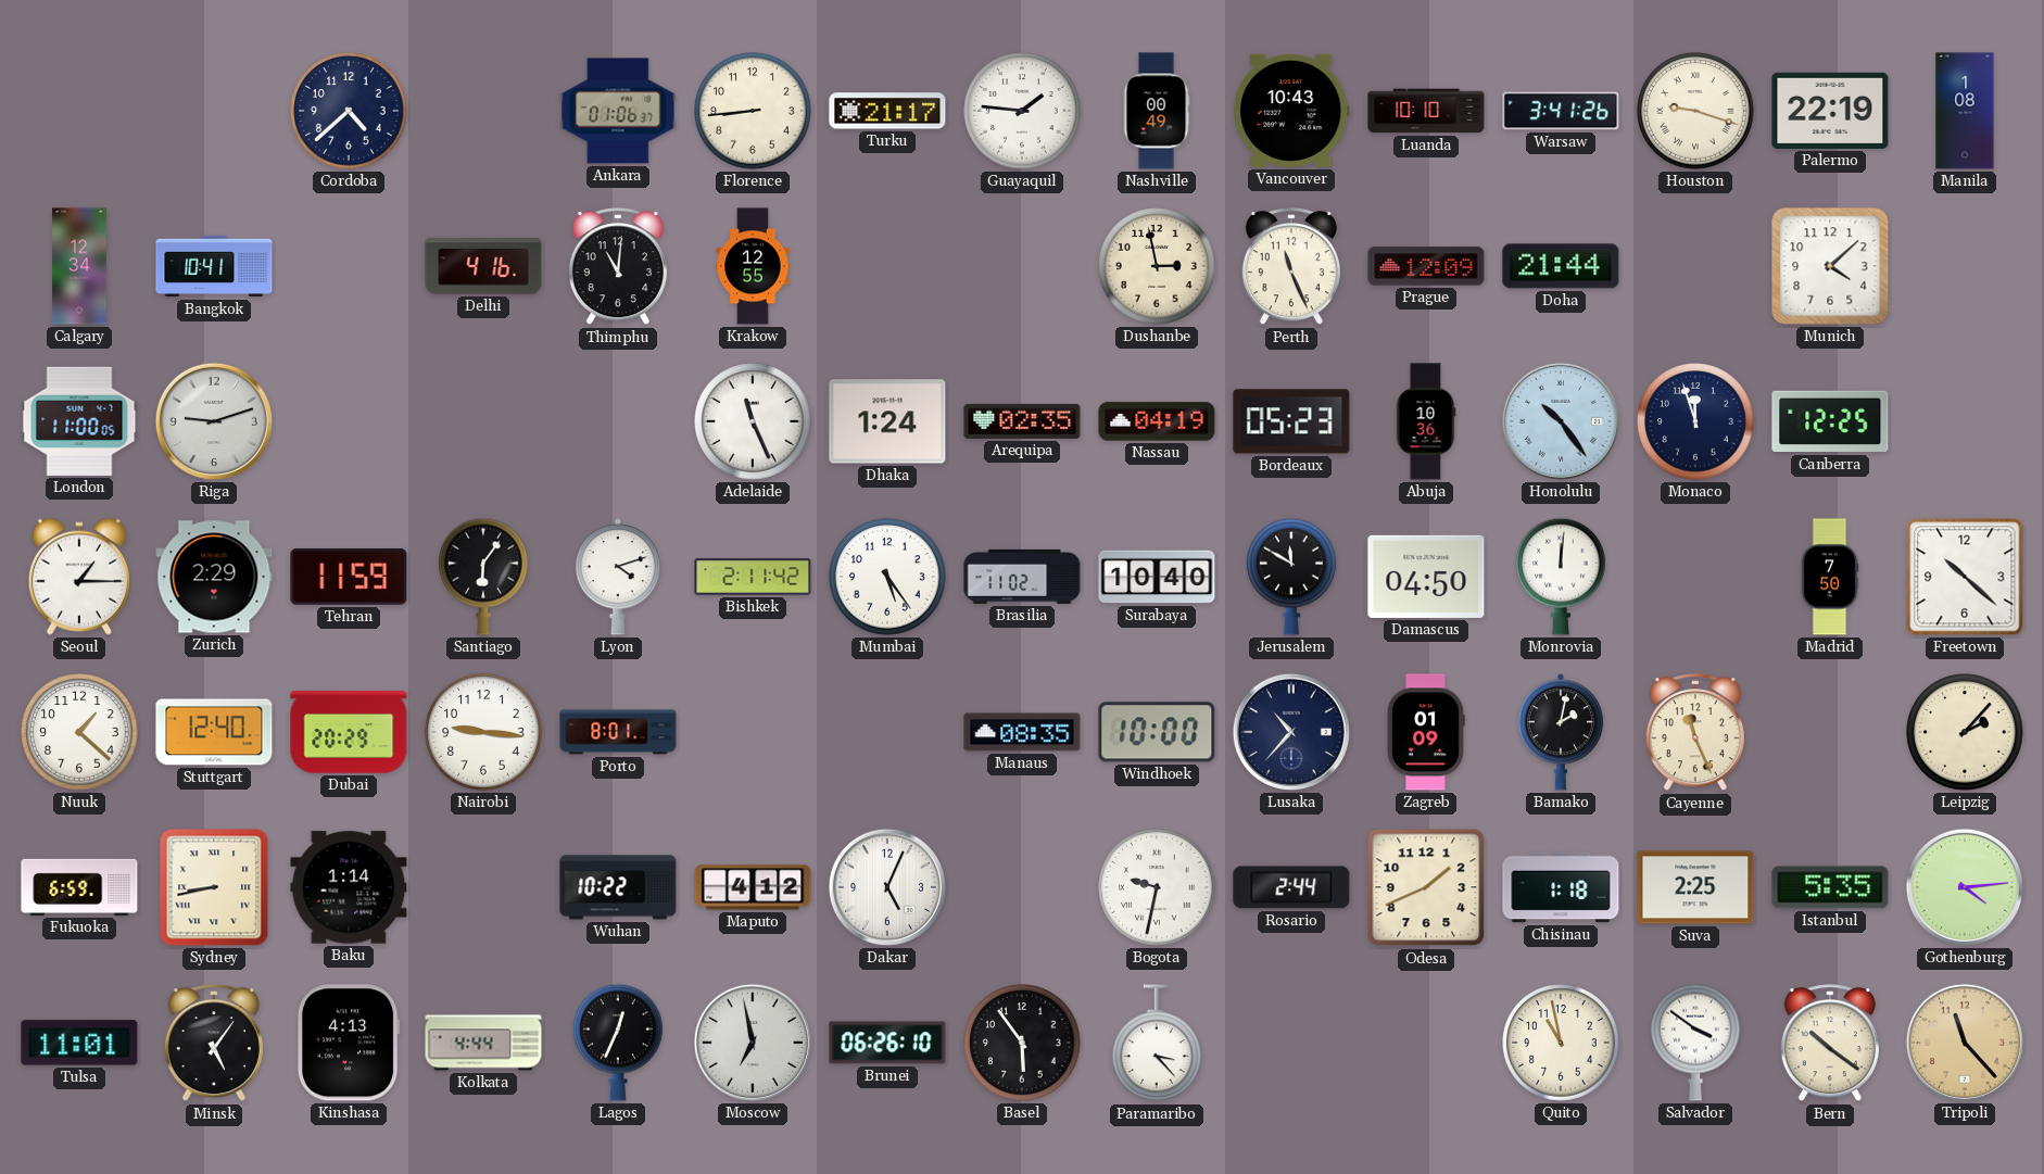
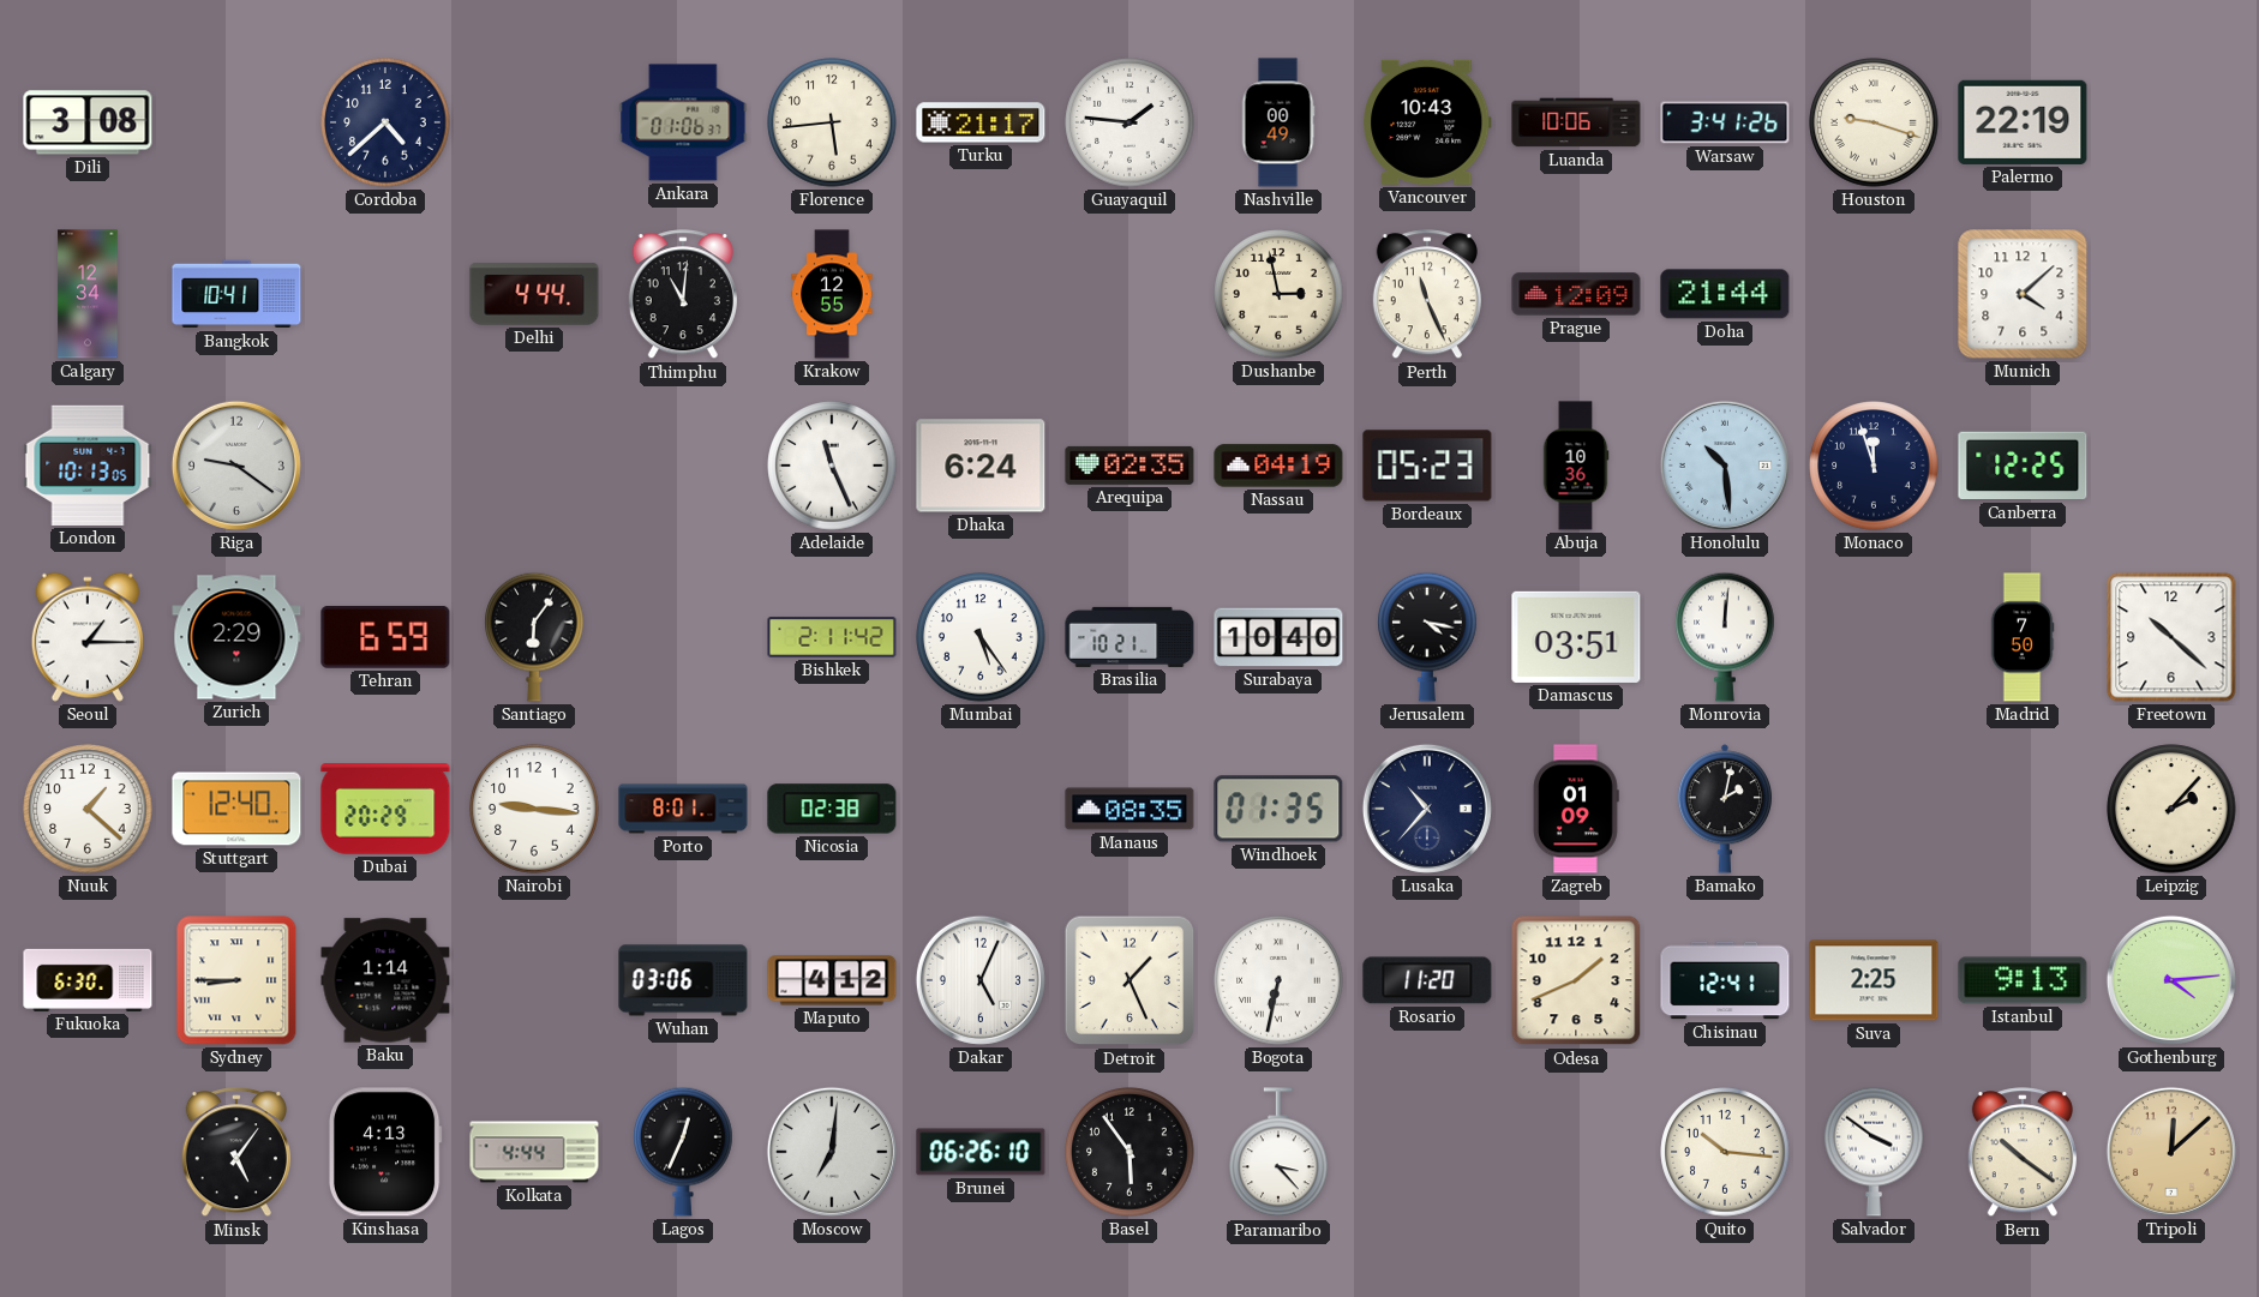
Dili: none -> 3:08 (88, 122)
Florence: 8:44 -> 5:44 (832, 122)
Luanda: 10:10 -> 10:06 (1576, 122)
Manila: 1:08 -> none (1965, 111)
Delhi: 4:16 -> 4:44 (534, 294)
London: 11:00 -> 10:13 (88, 466)
Riga: 9:12 -> 9:21 (236, 466)
Dhaka: 1:24 -> 6:24 (981, 466)
Honolulu: 10:24 -> 10:29 (1725, 466)
Tehran: 11:59 -> 6:59 (385, 637)
Lyon: 4:12 -> none (617, 577)
Brasilia: 11:02 -> 10:21 (1129, 637)
Jerusalem: 11:50 -> 4:17 (1427, 637)
Damascus: 04:50 -> 03:51 (1576, 637)
Nicosia: none -> 02:38 (832, 809)
Windhoek: 10:00 -> 01:35 (1278, 809)
Cayenne: 11:26 -> none (1695, 733)
Fukuoka: 6:59 -> 6:30 (88, 980)
Sydney: 8:43 -> 8:45 (236, 980)
Wuhan: 10:22 -> 03:06 (683, 980)
Detroit: none -> 1:26 (1129, 980)
Bogota: 9:32 -> 6:32 (1278, 980)
Rosario: 2:44 -> 11:20 (1427, 980)
Chisinau: 1:18 -> 12:41 (1725, 980)
Istanbul: 5:35 -> 9:13 (2023, 980)
Tulsa: 11:01 -> none (79, 1043)
Moscow: 6:58 -> 7:01 (832, 1152)
Quito: 10:58 -> 10:16 (1725, 1152)
Tripoli: 11:23 -> 12:08 (2171, 1152)
